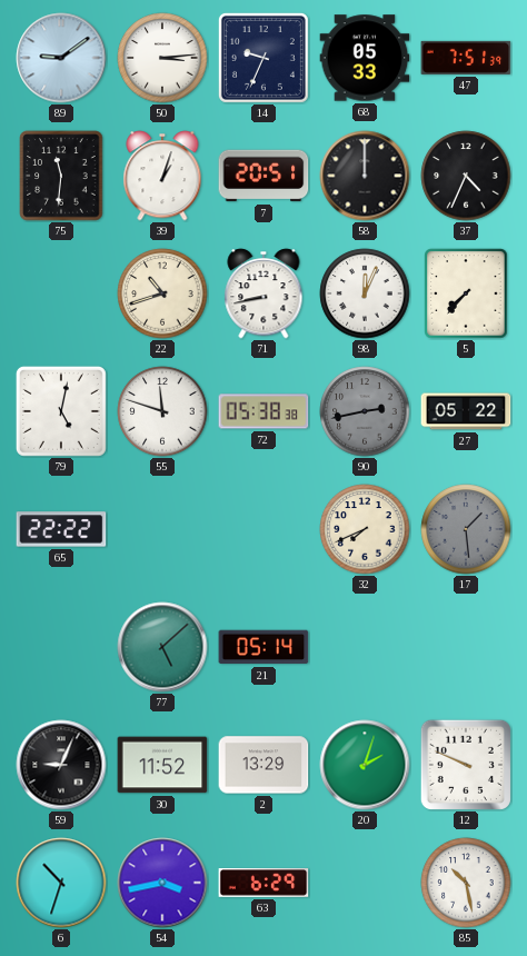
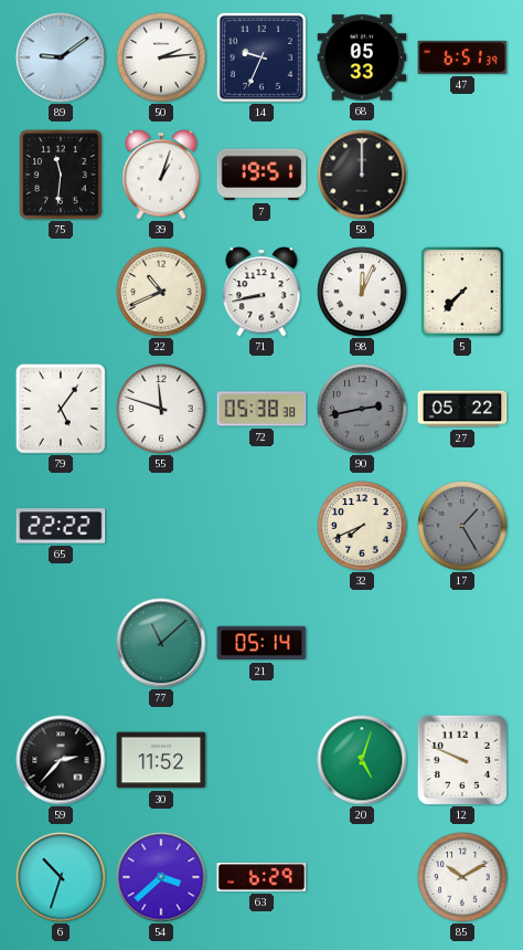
50: 3:14 -> 2:14 (161, 57)
47: 7:51 -> 6:51 (462, 57)
7: 20:51 -> 19:51 (261, 175)
37: 4:34 -> none (466, 176)
22: 10:42 -> 10:41 (161, 292)
79: 5:02 -> 5:06 (61, 409)
17: 1:29 -> 1:25 (462, 526)
77: 5:08 -> 11:08 (161, 643)
59: 9:04 -> 2:37 (61, 760)
2: 13:29 -> none (263, 765)
20: 2:03 -> 5:03 (362, 760)
54: 3:43 -> 3:38 (161, 877)
85: 10:28 -> 10:10 (462, 877)
